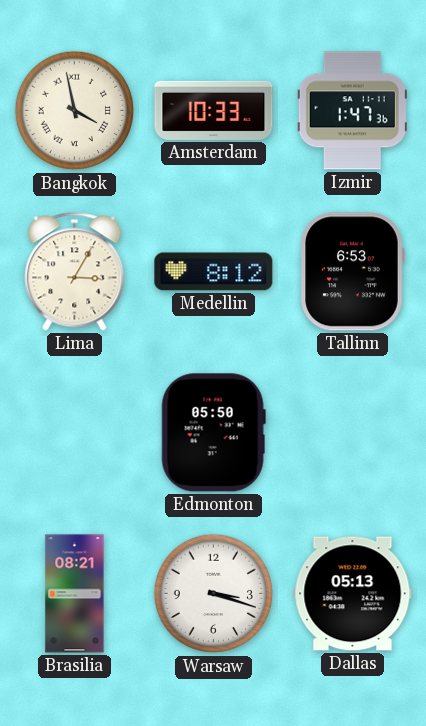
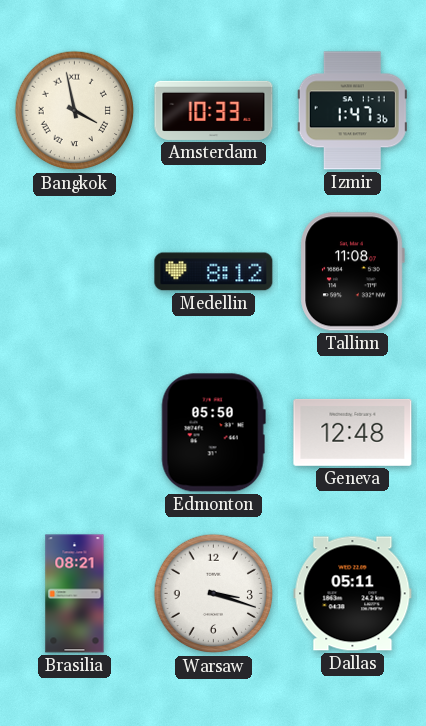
Lima: 3:05 -> none (75, 272)
Tallinn: 6:53 -> 11:08 (352, 272)
Geneva: none -> 12:48 (353, 432)
Dallas: 05:13 -> 05:11 (353, 594)
